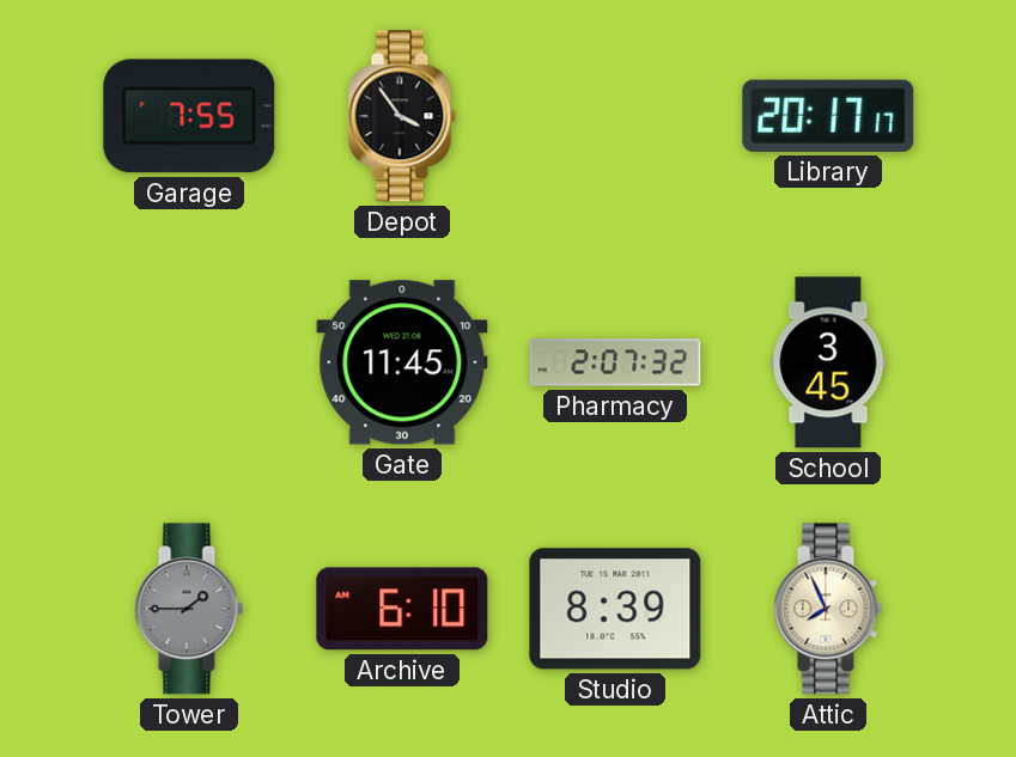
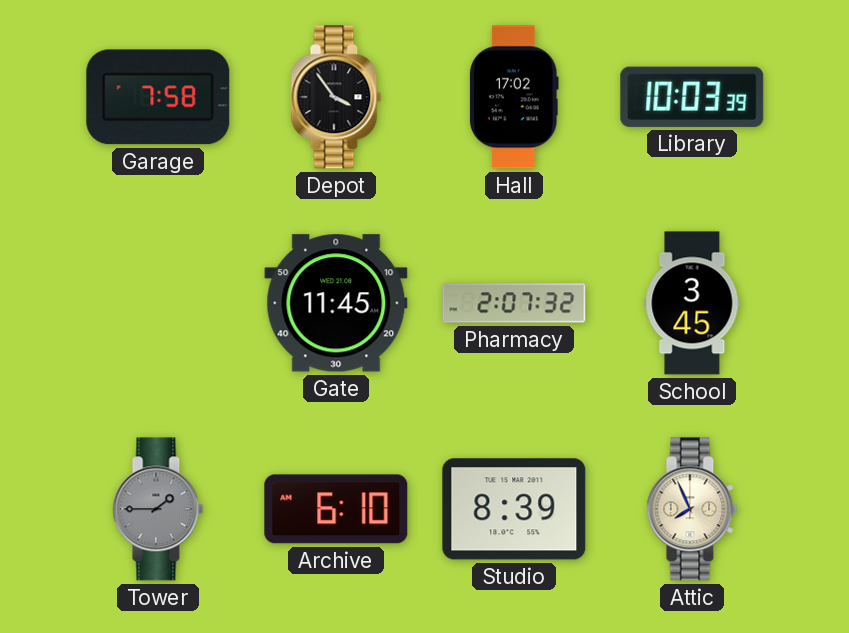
Garage: 7:55 -> 7:58 (158, 97)
Hall: none -> 17:02 (514, 97)
Library: 20:17 -> 10:03 (692, 97)
